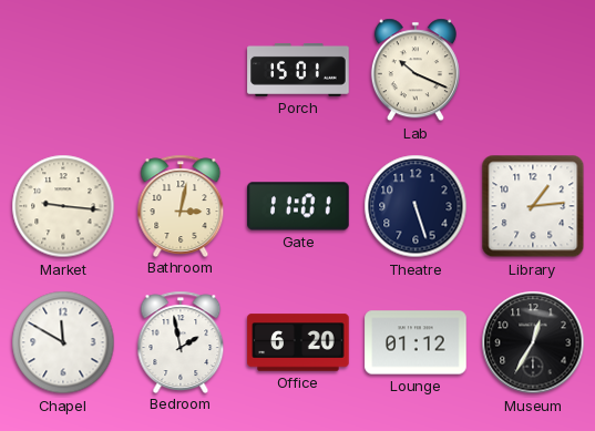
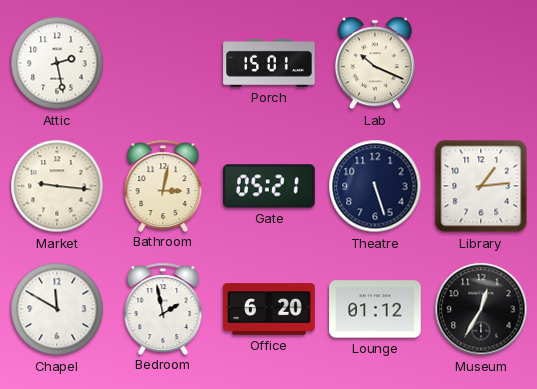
Attic: none -> 2:28 (57, 63)
Gate: 11:01 -> 05:21 (269, 186)
